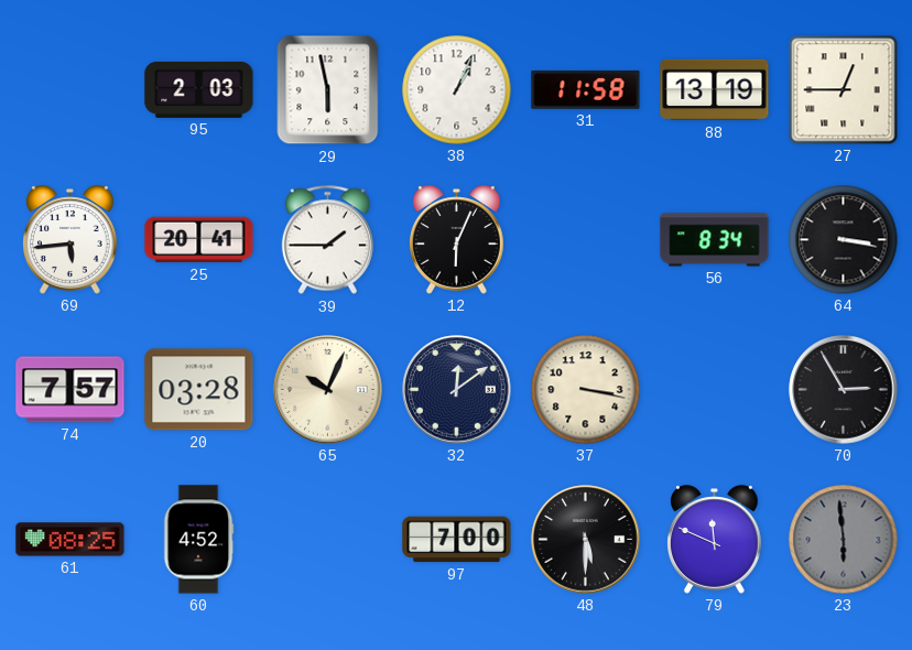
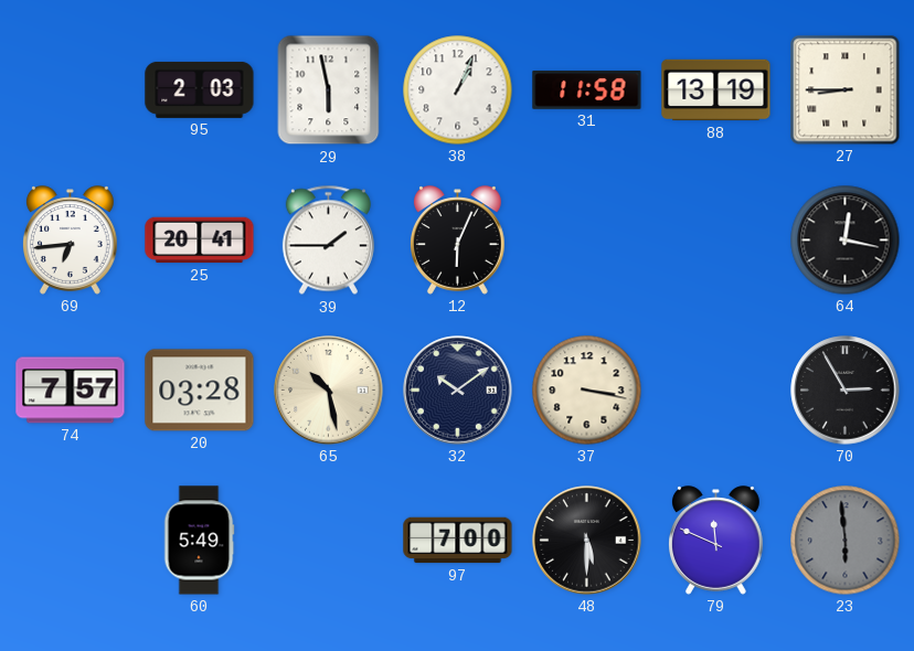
27: 12:45 -> 8:45 (846, 90)
69: 5:44 -> 6:44 (71, 241)
56: 8:34 -> none (715, 240)
64: 3:17 -> 12:17 (846, 241)
65: 10:04 -> 10:28 (329, 391)
32: 12:09 -> 10:09 (458, 391)
61: 08:25 -> none (70, 540)
60: 4:52 -> 5:49 (199, 541)
